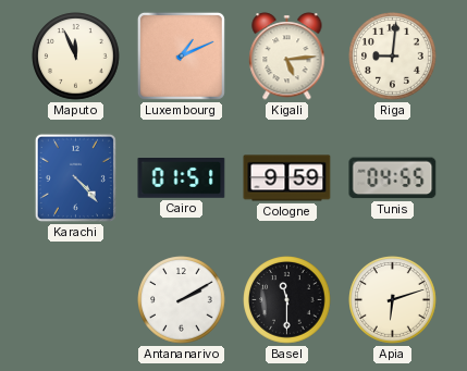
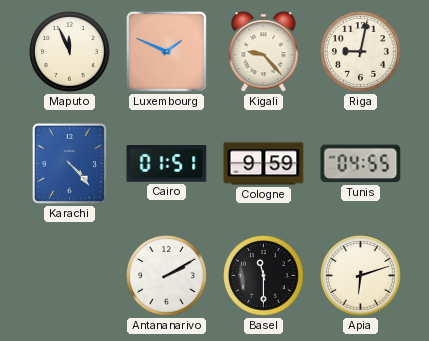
Luxembourg: 1:11 -> 1:49 (166, 51)
Kigali: 5:14 -> 9:23 (264, 52)
Riga: 9:01 -> 9:02 (361, 52)
